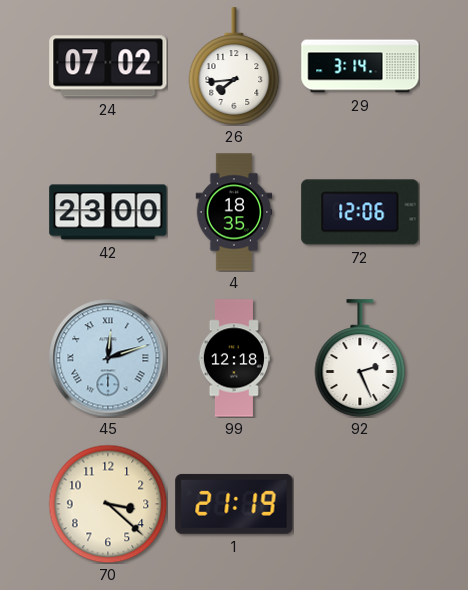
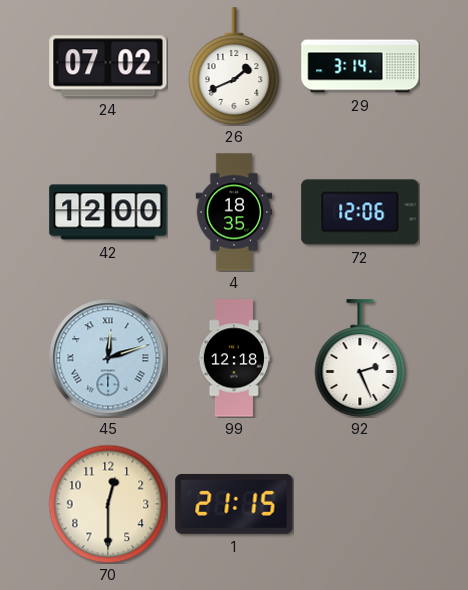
26: 7:44 -> 1:41 (234, 66)
42: 23:00 -> 12:00 (108, 212)
70: 3:22 -> 12:30 (108, 504)
1: 21:19 -> 21:15 (234, 504)
